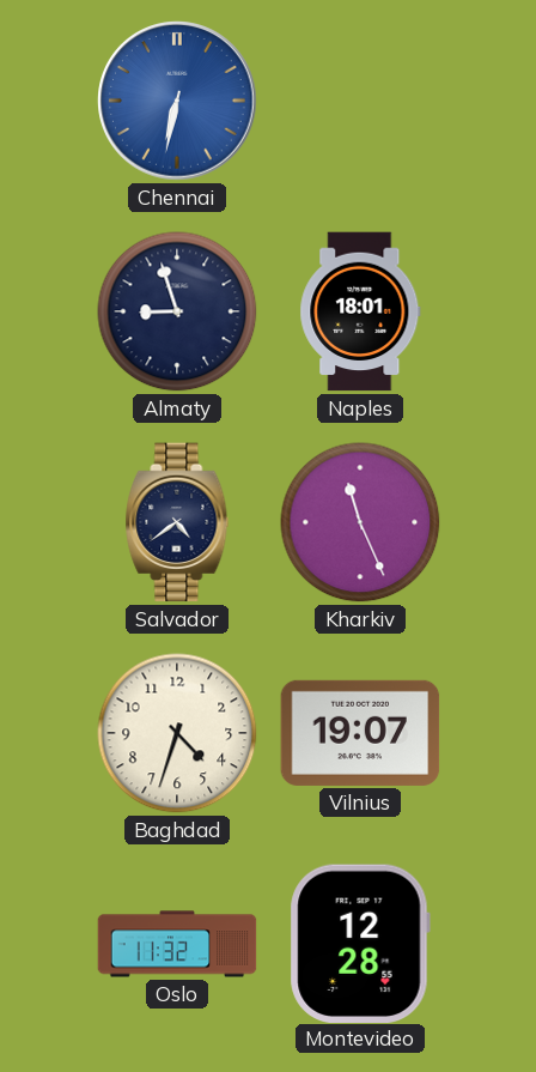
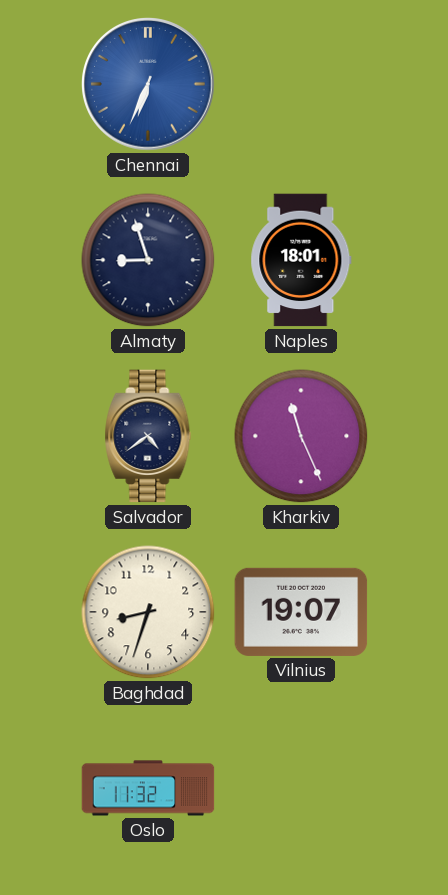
Chennai: 6:32 -> 6:34 (148, 84)
Baghdad: 4:33 -> 8:33 (148, 612)
Montevideo: 12:28 -> none (360, 943)
